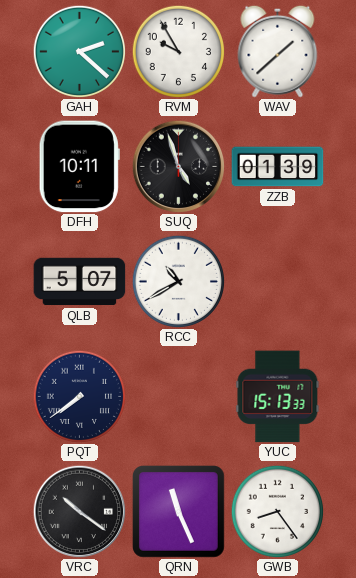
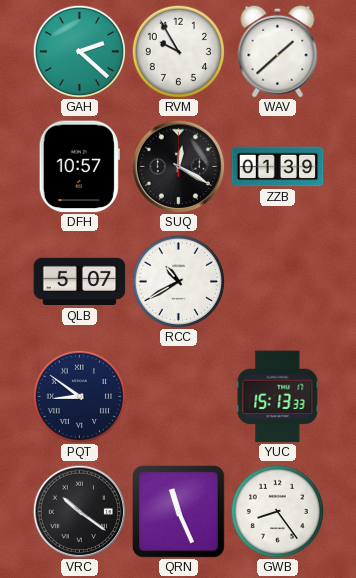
DFH: 10:11 -> 10:57 (79, 167)
SUQ: 4:57 -> 12:20 (178, 166)
PQT: 7:39 -> 8:51 (79, 396)
